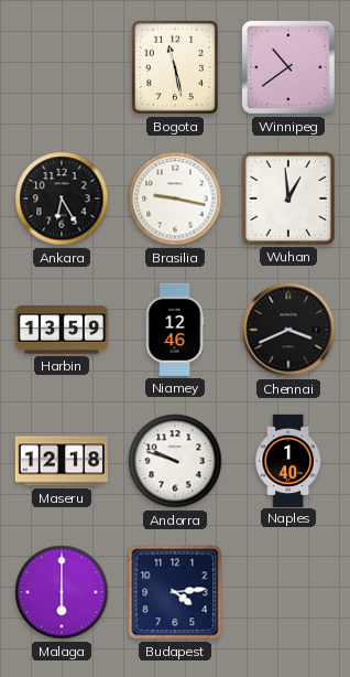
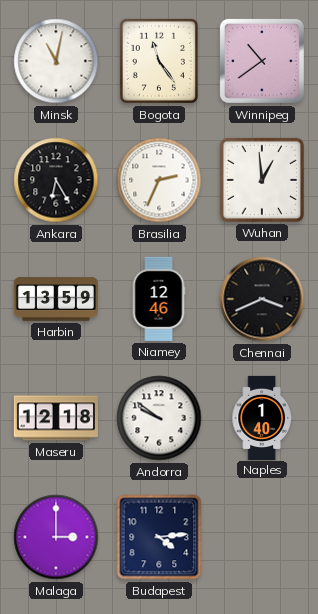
Minsk: none -> 11:02 (56, 61)
Bogota: 11:28 -> 11:24 (159, 61)
Brasilia: 9:17 -> 2:34 (159, 180)
Andorra: 9:48 -> 9:51 (159, 418)
Malaga: 6:00 -> 3:00 (56, 537)
